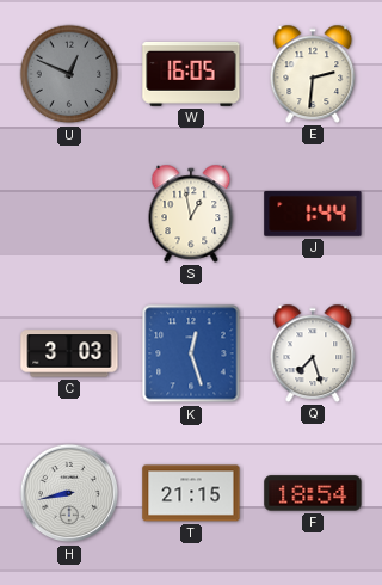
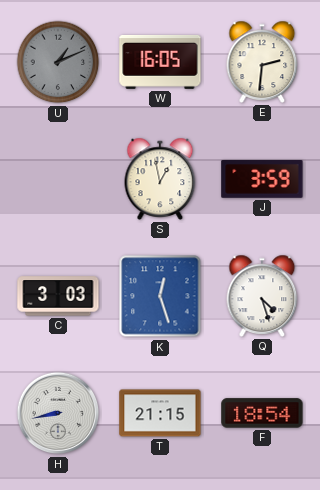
U: 12:49 -> 1:11 (58, 62)
J: 1:44 -> 3:59 (262, 180)
Q: 7:27 -> 4:27 (262, 296)
